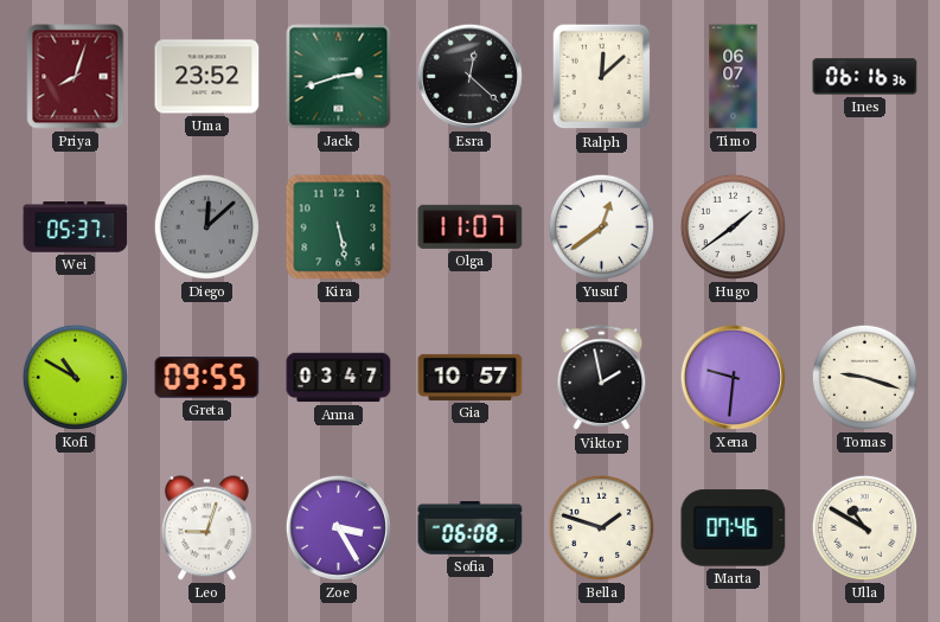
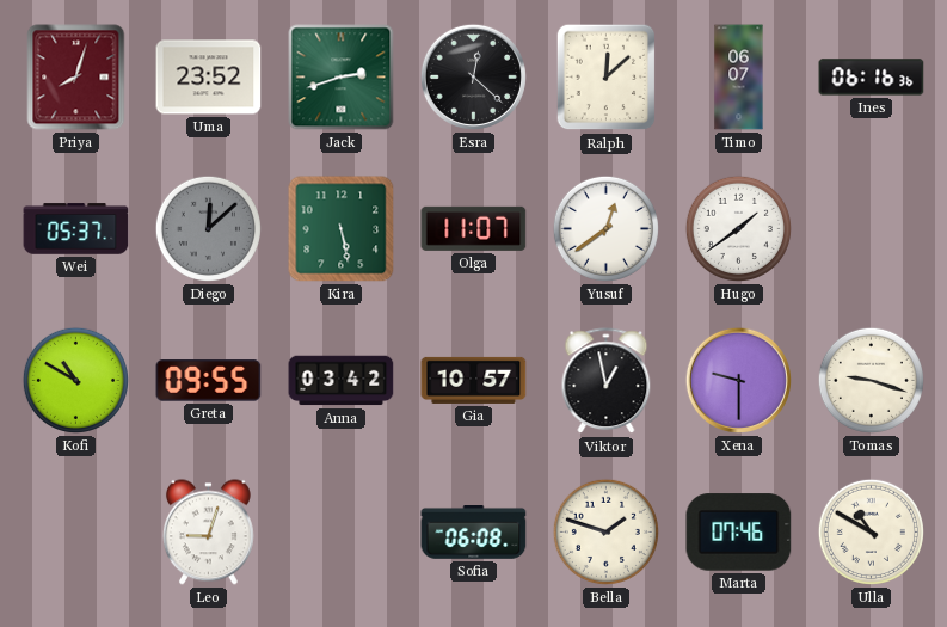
Anna: 03:47 -> 03:42 (342, 381)
Viktor: 1:58 -> 12:58 (607, 381)
Xena: 9:31 -> 9:30 (738, 380)
Zoe: 3:25 -> none (338, 527)
